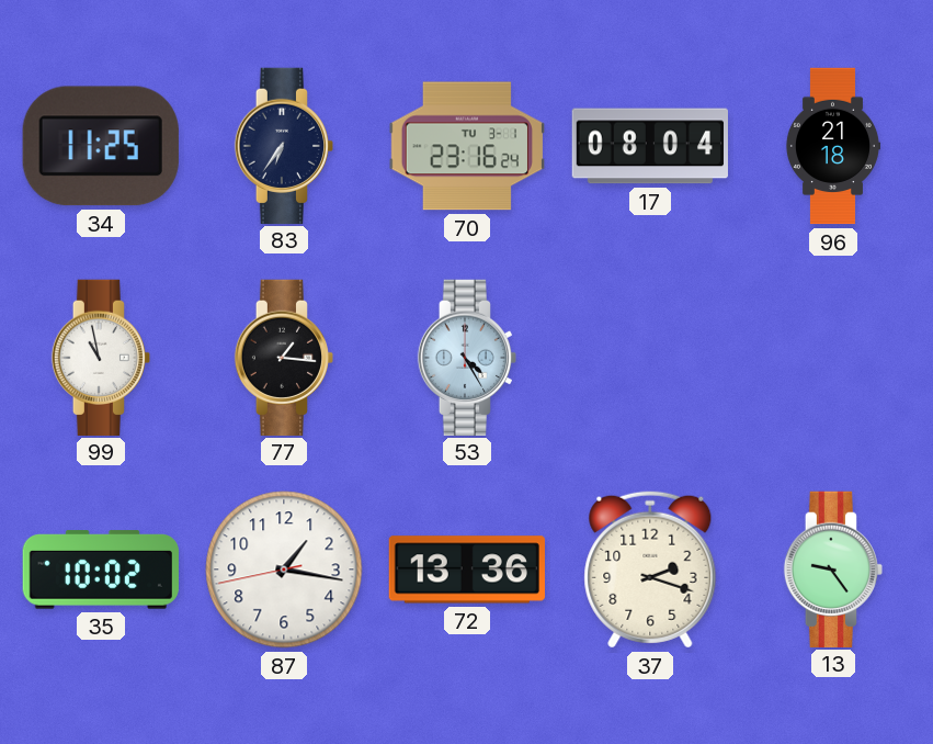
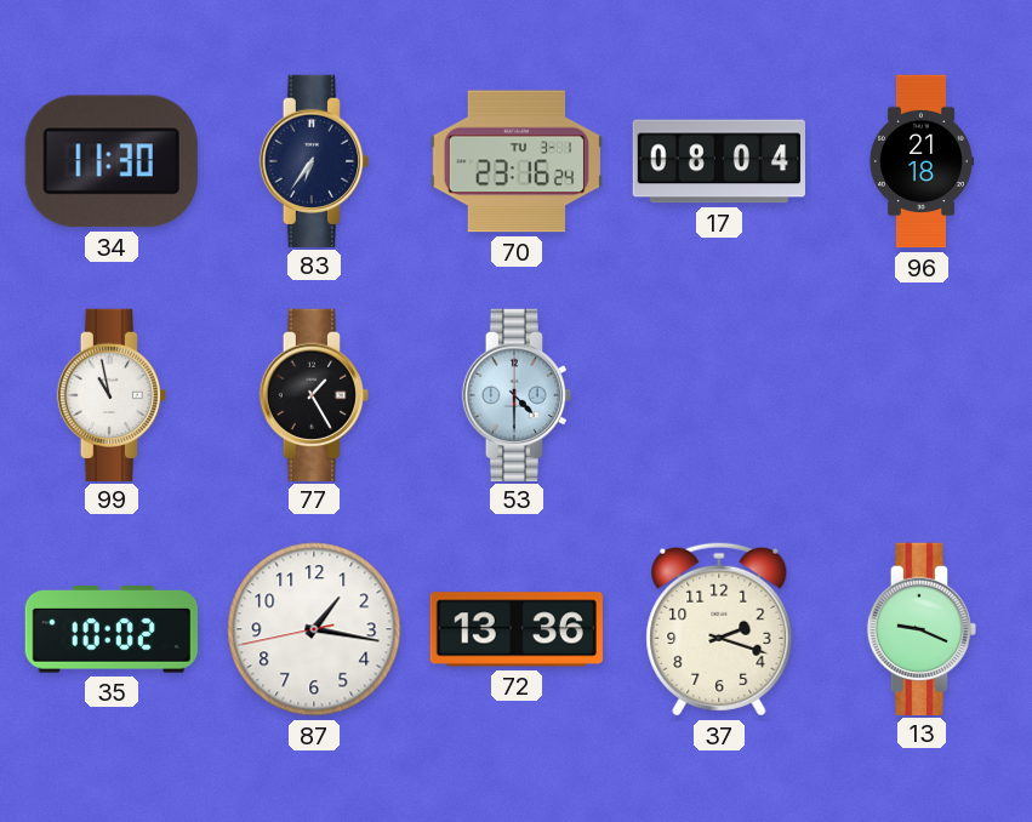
34: 11:25 -> 11:30 (112, 161)
77: 1:16 -> 1:25 (313, 394)
53: 4:25 -> 4:30 (515, 394)
13: 9:24 -> 9:19 (920, 628)
